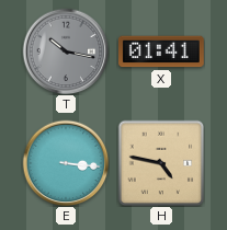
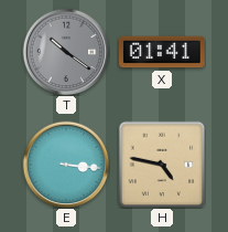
T: 10:17 -> 10:21 (66, 52)
